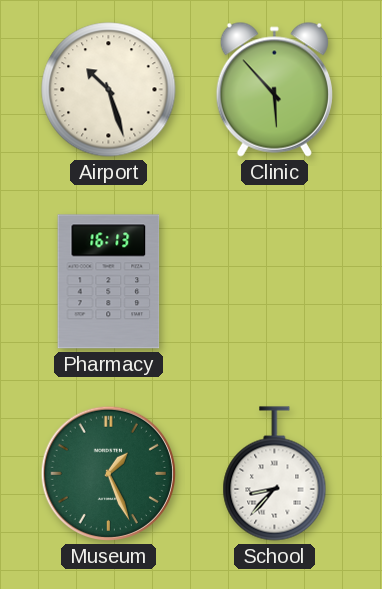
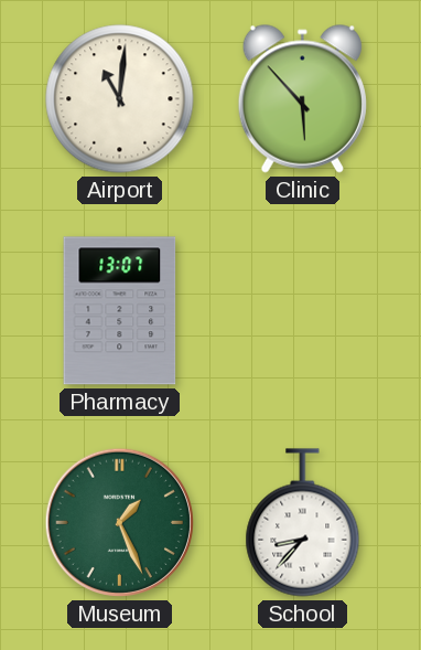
Airport: 10:27 -> 11:01 (120, 99)
Pharmacy: 16:13 -> 13:07 (120, 311)
